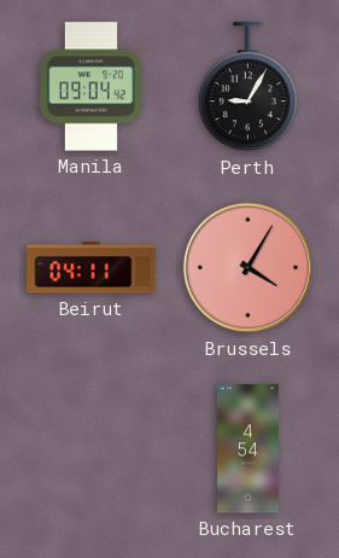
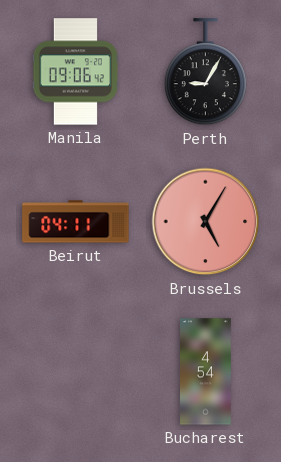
Manila: 09:04 -> 09:06 (76, 72)
Brussels: 4:05 -> 5:05 (206, 222)
